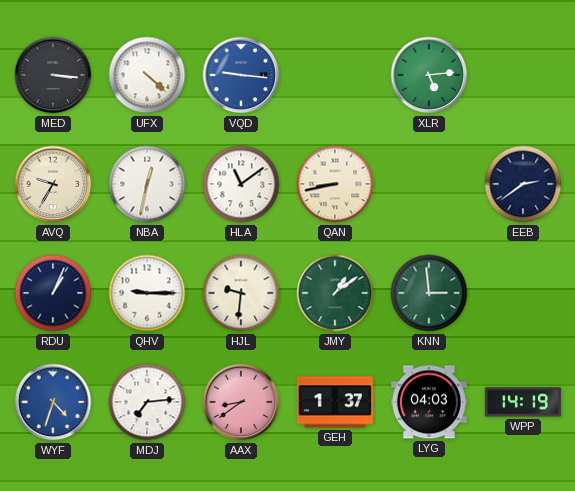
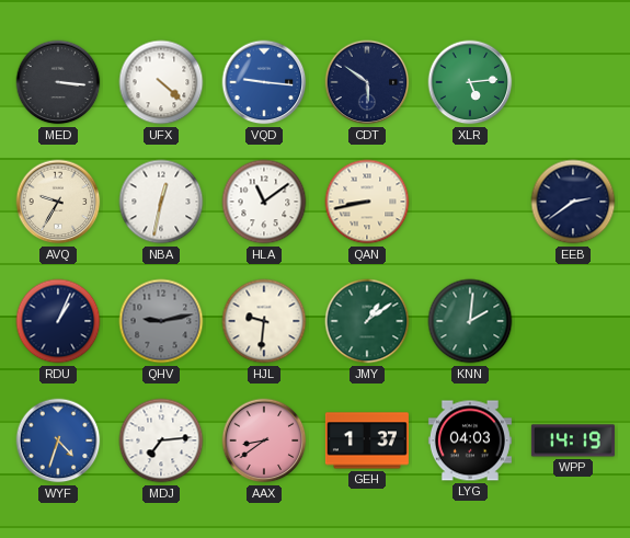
CDT: none -> 5:51 (367, 82)
QHV: 9:15 -> 9:13 (161, 321)
QHV dial: white -> grey (161, 321)
KNN: 2:59 -> 2:01 (470, 321)
